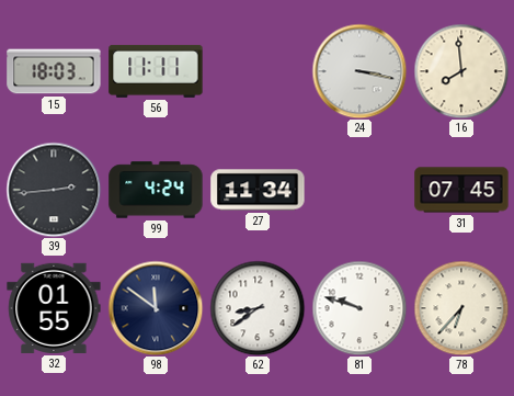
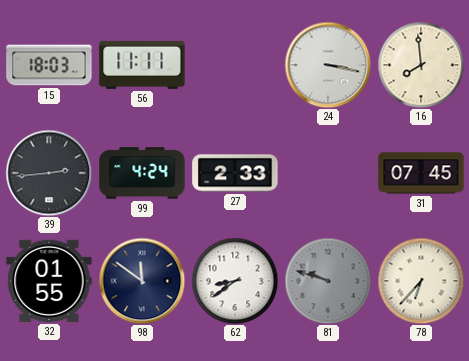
27: 11:34 -> 2:33 (235, 173)
81 dial: white -> grey (328, 281)
